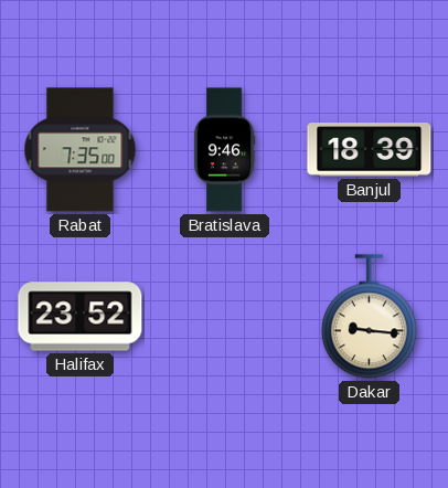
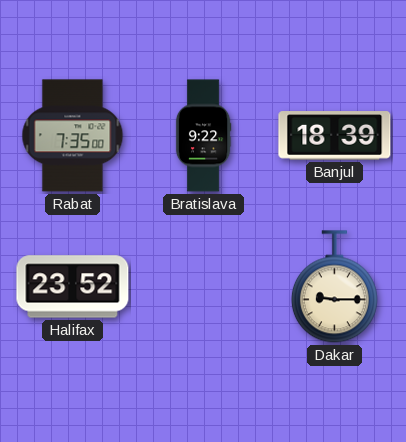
Bratislava: 9:46 -> 9:22 (203, 136)
Dakar: 9:16 -> 9:15 (334, 287)
